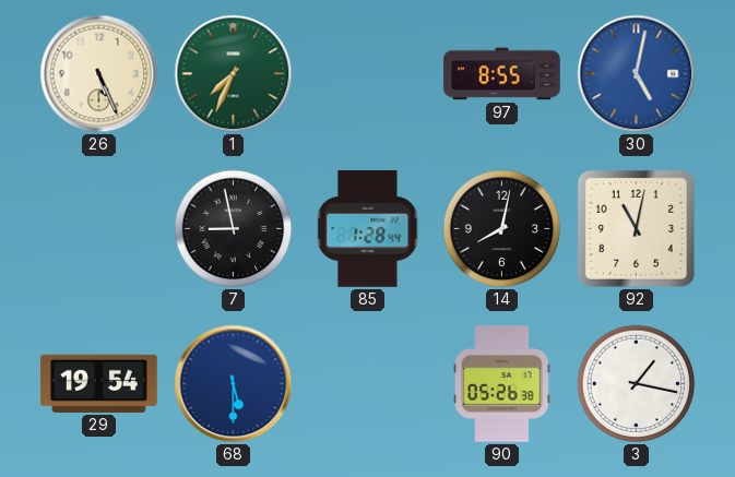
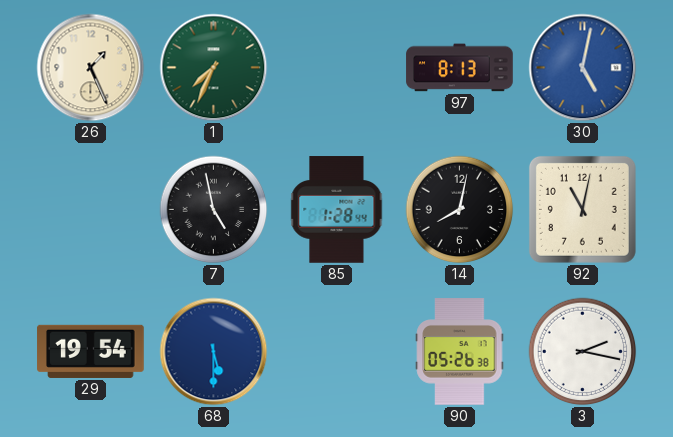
26: 5:26 -> 1:26 (91, 68)
97: 8:55 -> 8:13 (460, 68)
7: 8:58 -> 4:58 (214, 210)
3: 1:17 -> 2:17 (583, 352)
